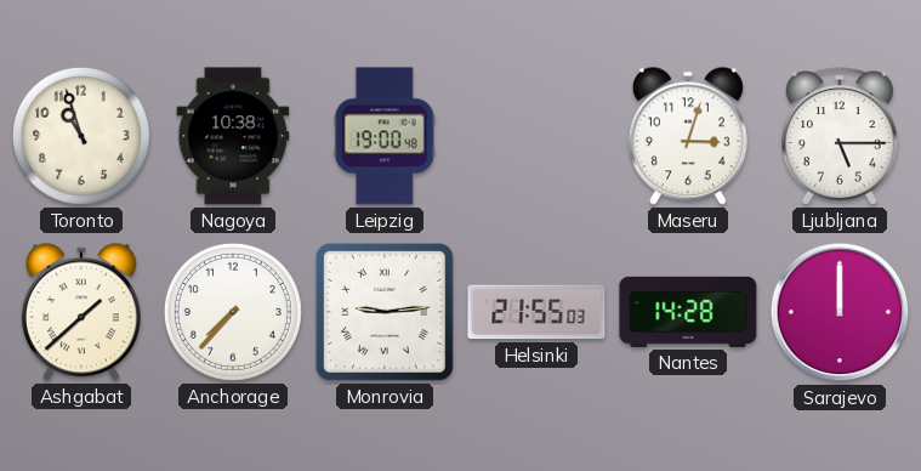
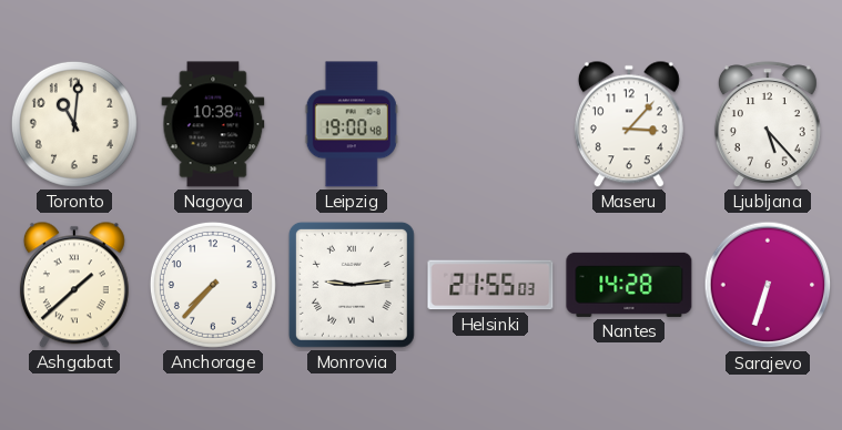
Toronto: 10:57 -> 11:01 (74, 124)
Maseru: 3:03 -> 3:07 (629, 124)
Ljubljana: 5:15 -> 5:23 (768, 124)
Sarajevo: 12:00 -> 6:33 (768, 285)
